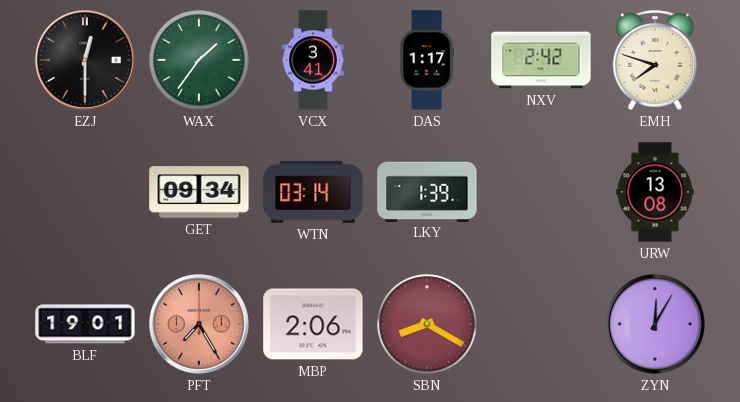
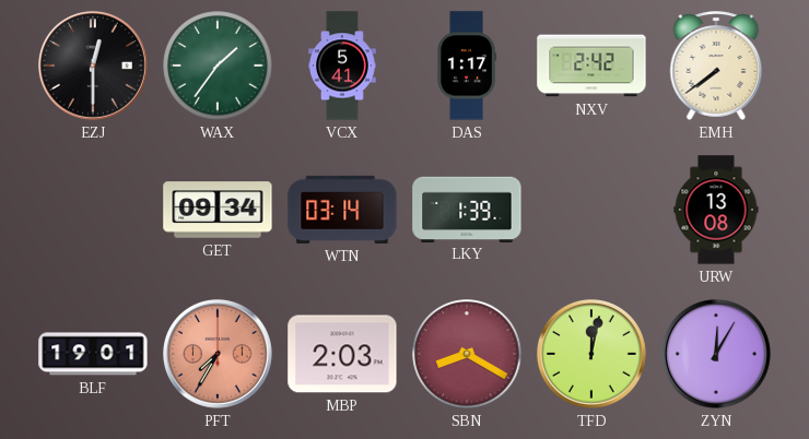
VCX: 3:41 -> 5:41 (342, 66)
EMH: 7:48 -> 7:39 (716, 66)
PFT: 7:25 -> 7:35 (218, 354)
MBP: 2:06 -> 2:03 (342, 354)
TFD: none -> 12:02 (591, 354)
